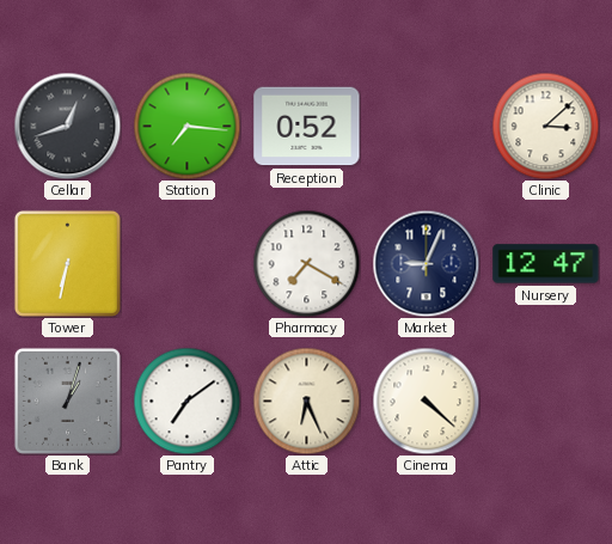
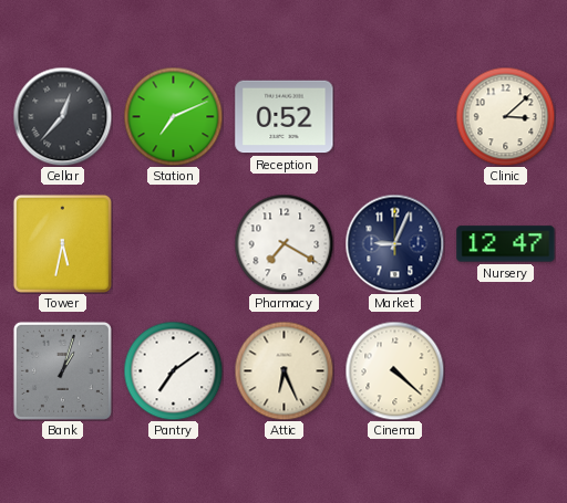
Cellar: 12:42 -> 12:37 (62, 116)
Station: 7:16 -> 7:11 (173, 116)
Tower: 6:32 -> 5:32 (62, 243)
